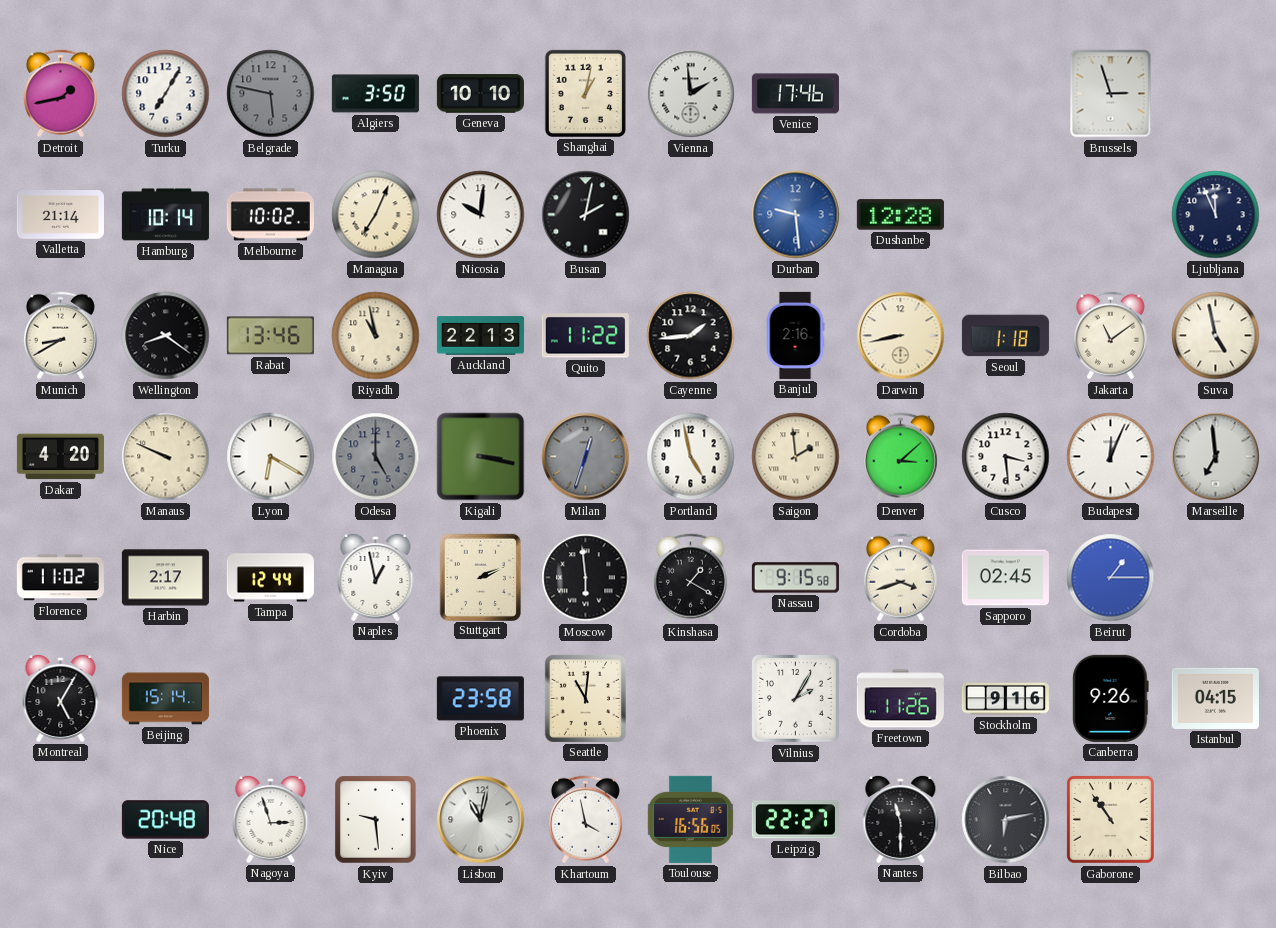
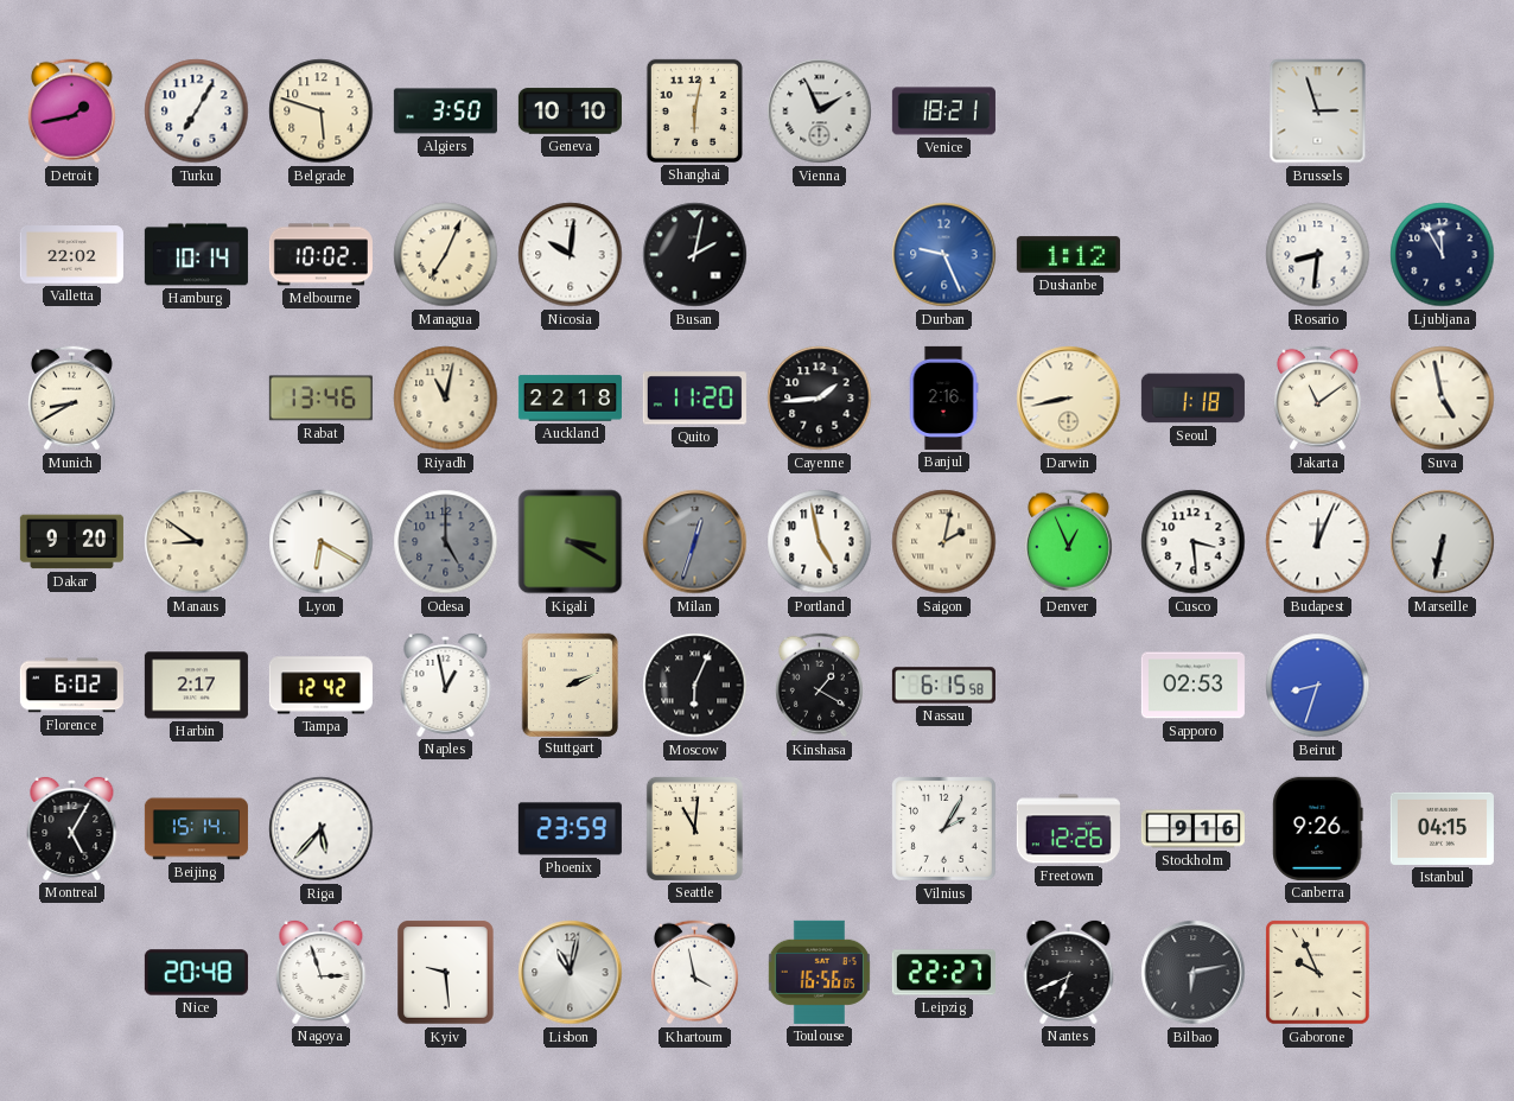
Belgrade: 5:47 -> 5:48 (322, 112)
Belgrade dial: grey -> cream (322, 112)
Shanghai: 1:02 -> 6:02 (694, 110)
Vienna: 1:59 -> 1:56 (820, 112)
Venice: 17:46 -> 18:21 (943, 112)
Valletta: 21:14 -> 22:02 (71, 255)
Durban: 9:29 -> 9:26 (944, 255)
Dushanbe: 12:28 -> 1:12 (1068, 255)
Rosario: none -> 8:31 (1318, 255)
Ljubljana: 11:56 -> 11:55 (1443, 255)
Wellington: 8:21 -> none (166, 336)
Riyadh: 10:58 -> 11:02 (446, 399)
Auckland: 22:13 -> 22:18 (570, 399)
Quito: 11:22 -> 11:20 (694, 399)
Dakar: 4:20 -> 9:20 (71, 542)
Manaus: 9:49 -> 8:51 (197, 542)
Kigali: 3:17 -> 3:20 (571, 542)
Saigon: 1:59 -> 2:02 (944, 542)
Denver: 3:08 -> 12:56 (1068, 542)
Marseille: 6:59 -> 6:32 (1443, 542)
Florence: 11:02 -> 6:02 (71, 686)
Tampa: 12:44 -> 12:42 (320, 686)
Moscow: 5:59 -> 6:04 (695, 686)
Nassau: 9:15 -> 6:15 (943, 686)
Cordoba: 3:42 -> none (900, 578)
Sapporo: 02:45 -> 02:53 (1192, 686)
Beirut: 1:15 -> 8:33 (1318, 686)
Riga: none -> 5:37 (322, 829)
Phoenix: 23:58 -> 23:59 (570, 829)
Freetown: 11:26 -> 12:26 (1068, 829)
Nantes: 11:30 -> 6:41 (1069, 972)
Gaborone: 10:54 -> 9:56 (1318, 973)
